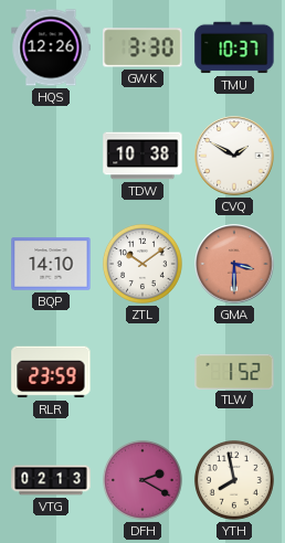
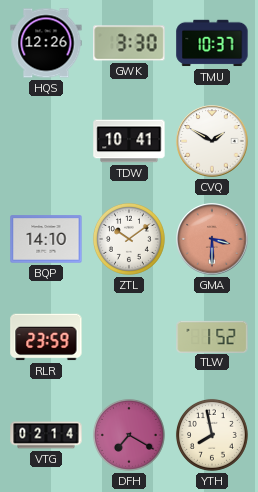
TDW: 10:38 -> 10:41 (129, 141)
VTG: 02:13 -> 02:14 (46, 435)
DFH: 2:20 -> 7:20 (129, 435)
